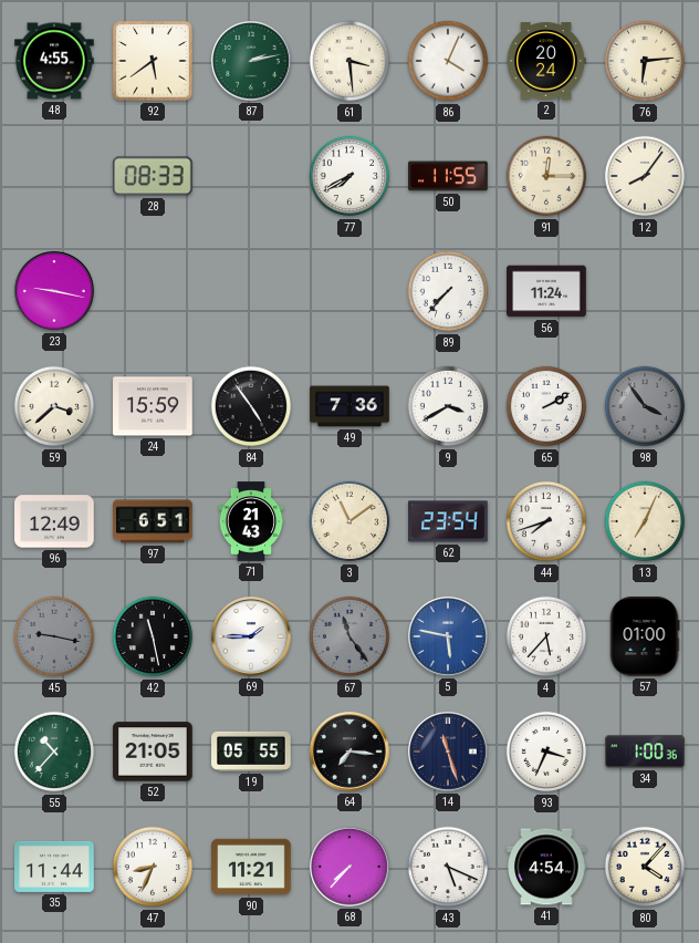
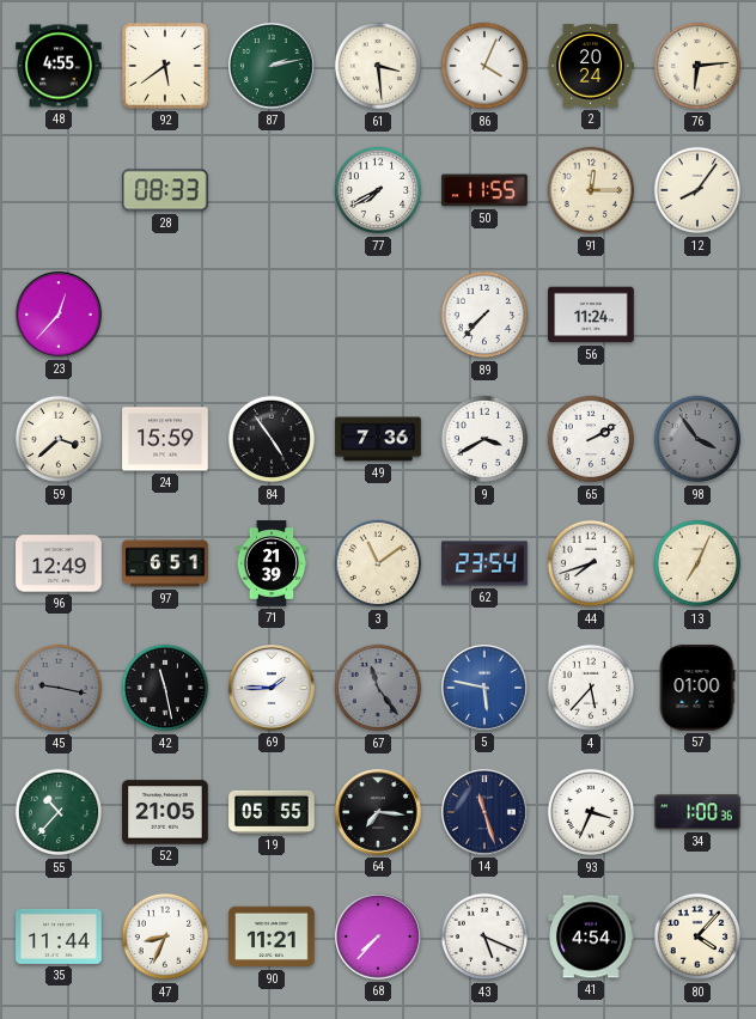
23: 9:17 -> 12:37 (60, 316)
71: 21:43 -> 21:39 (272, 563)
